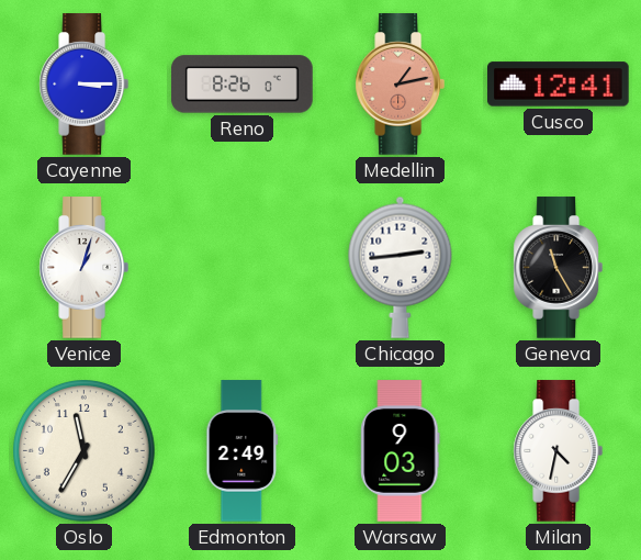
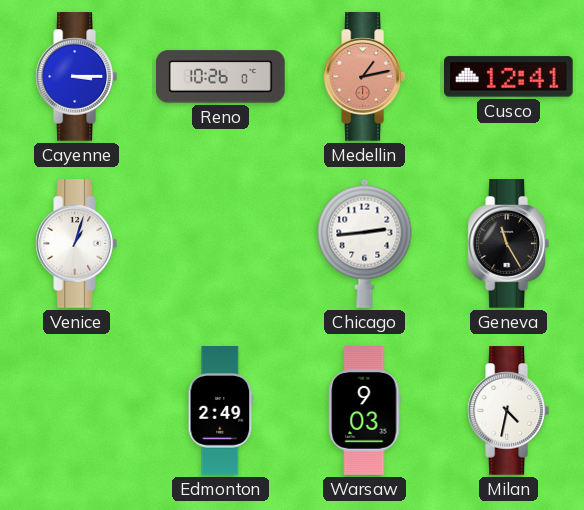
Reno: 8:26 -> 10:26 (221, 77)
Oslo: 11:35 -> none (85, 451)
